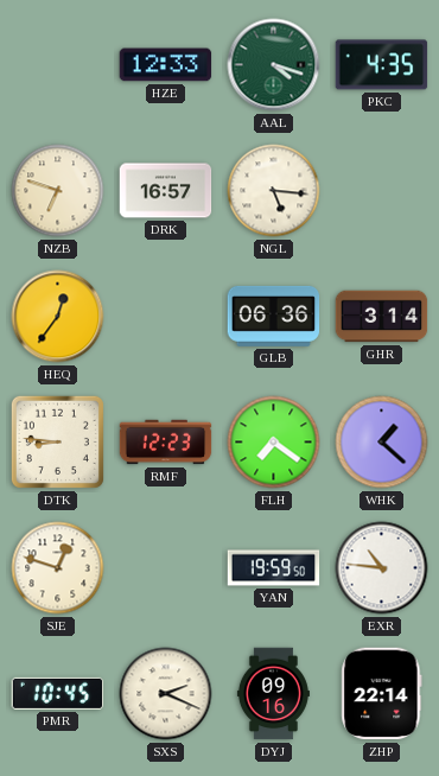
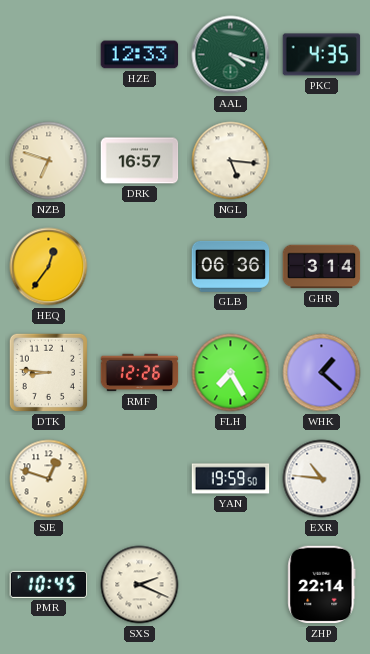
RMF: 12:23 -> 12:26 (140, 373)
FLH: 7:21 -> 7:25 (231, 373)
DYJ: 09:16 -> none (273, 694)
